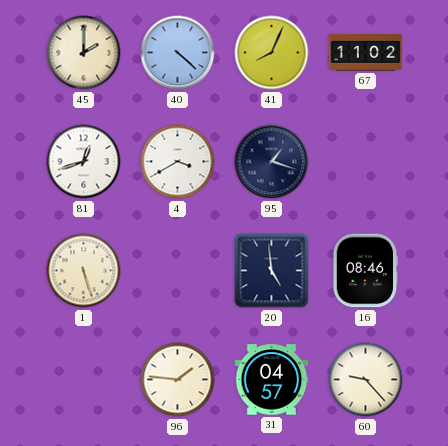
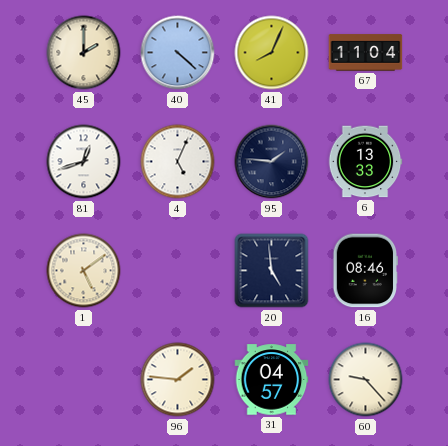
67: 11:02 -> 11:04 (366, 53)
4: 3:40 -> 5:04 (178, 162)
95: 1:18 -> 1:46 (272, 162)
6: none -> 13:33 (365, 162)
1: 5:27 -> 5:09 (84, 271)
